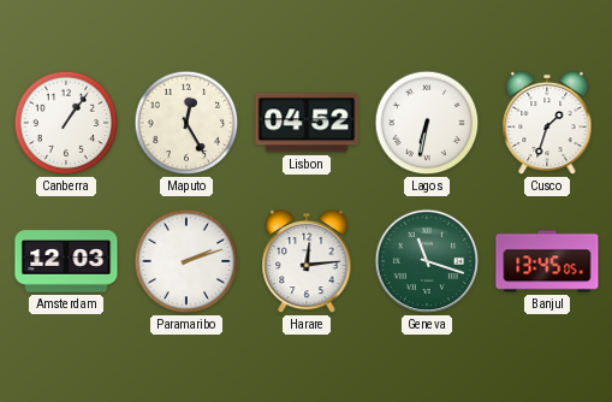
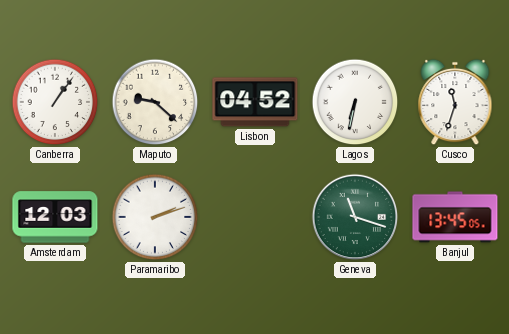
Maputo: 12:25 -> 9:22 (155, 102)
Cusco: 1:33 -> 11:33 (455, 102)
Harare: 12:14 -> none (307, 261)
